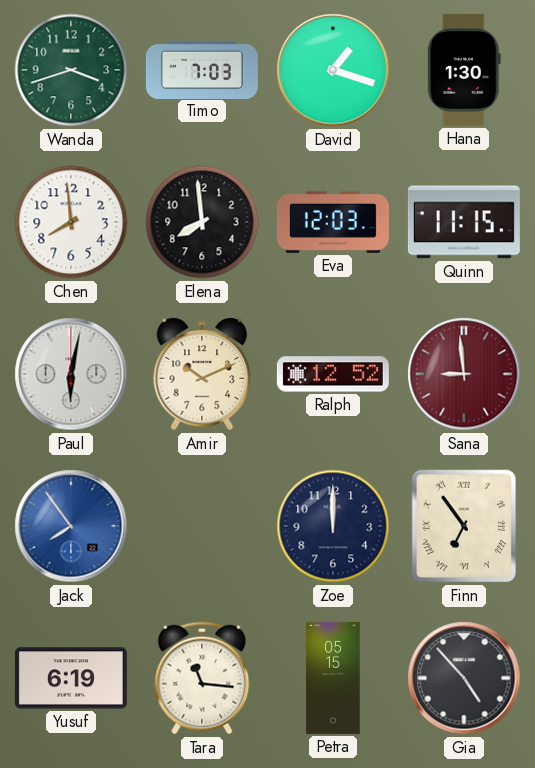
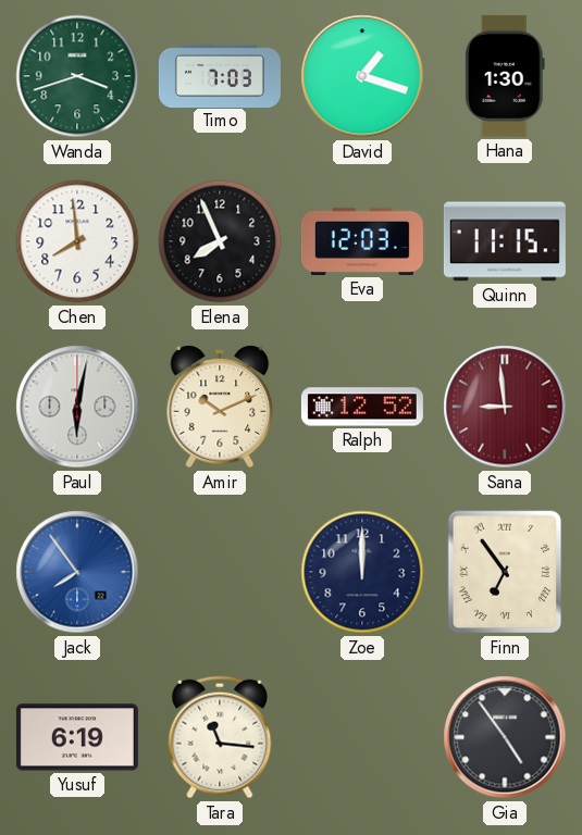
Elena: 7:59 -> 7:56 (220, 241)
Petra: 05:15 -> none (333, 678)
Gia: 4:53 -> 4:54 (505, 737)
